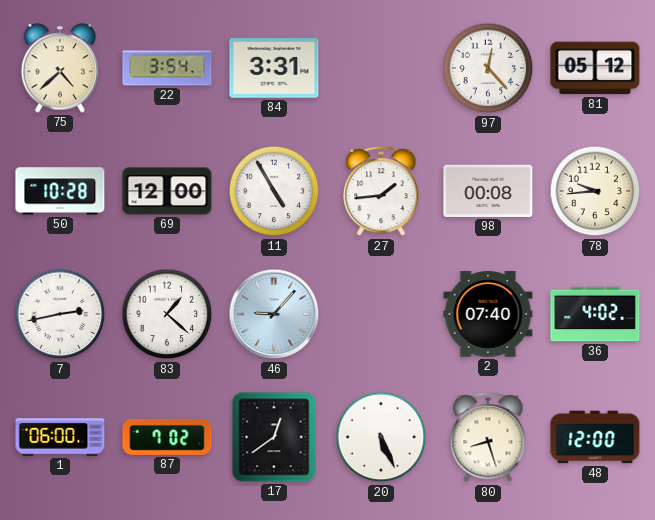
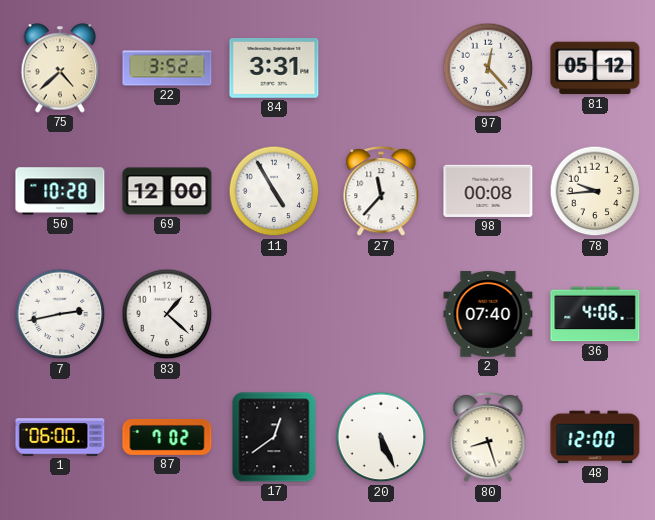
22: 3:54 -> 3:52 (167, 68)
27: 1:44 -> 11:37 (381, 192)
46: 9:07 -> none (274, 314)
36: 4:02 -> 4:06 (595, 314)
